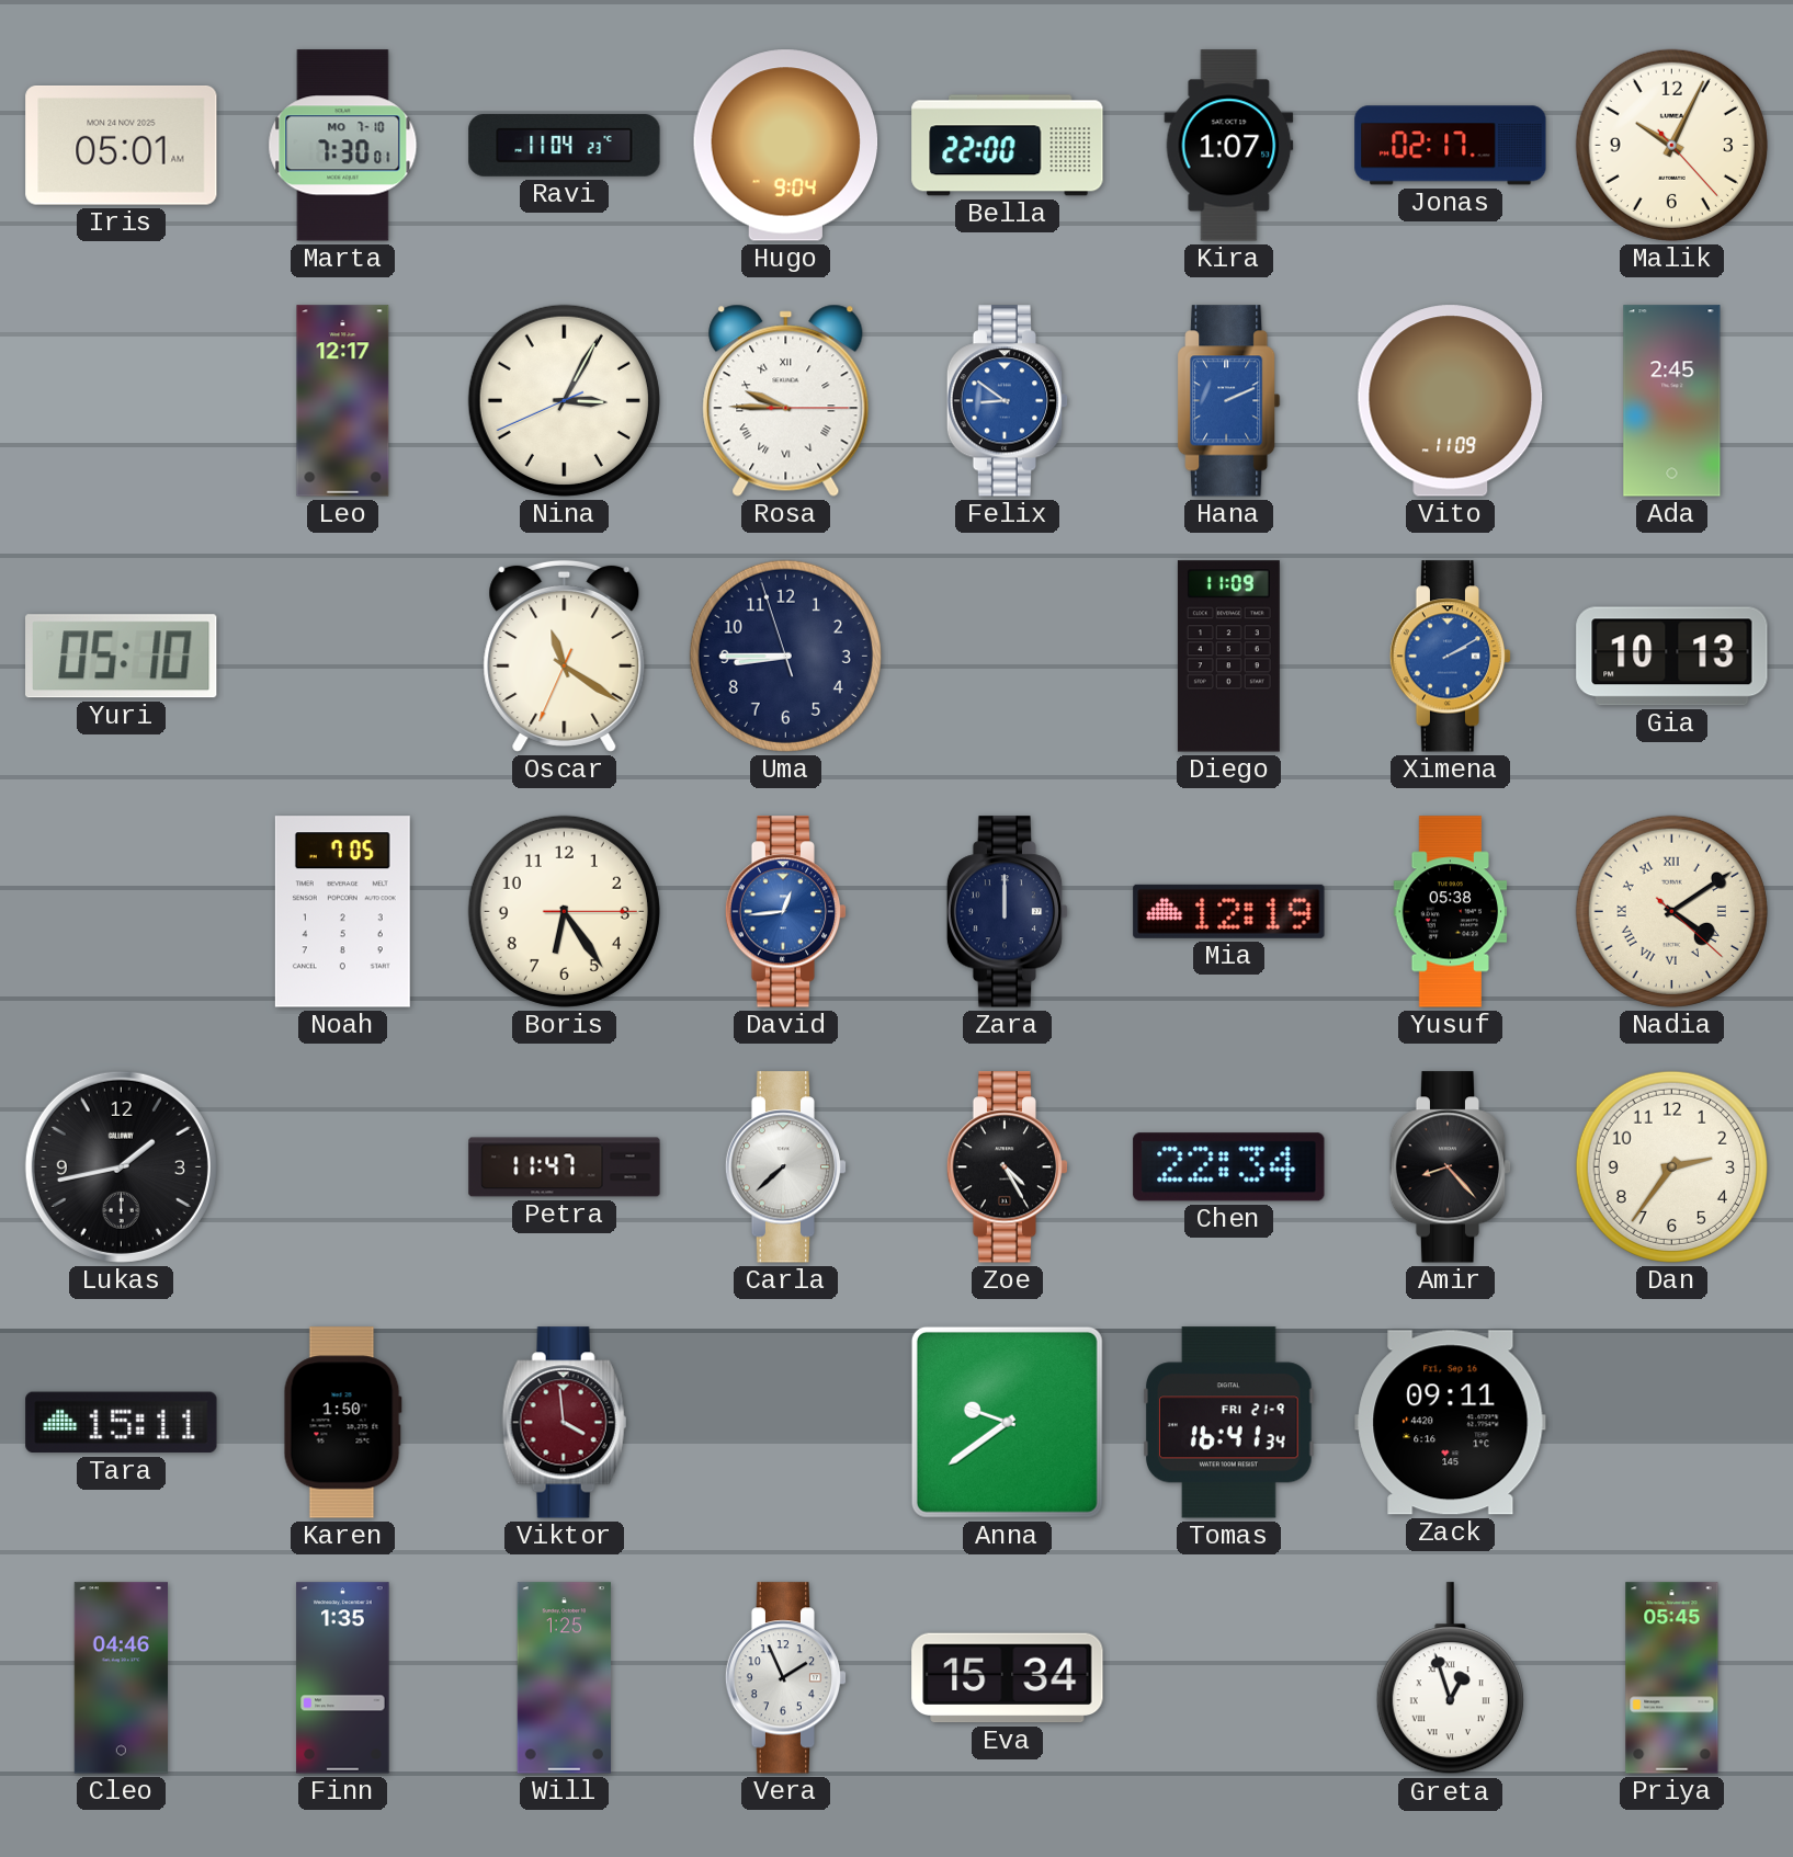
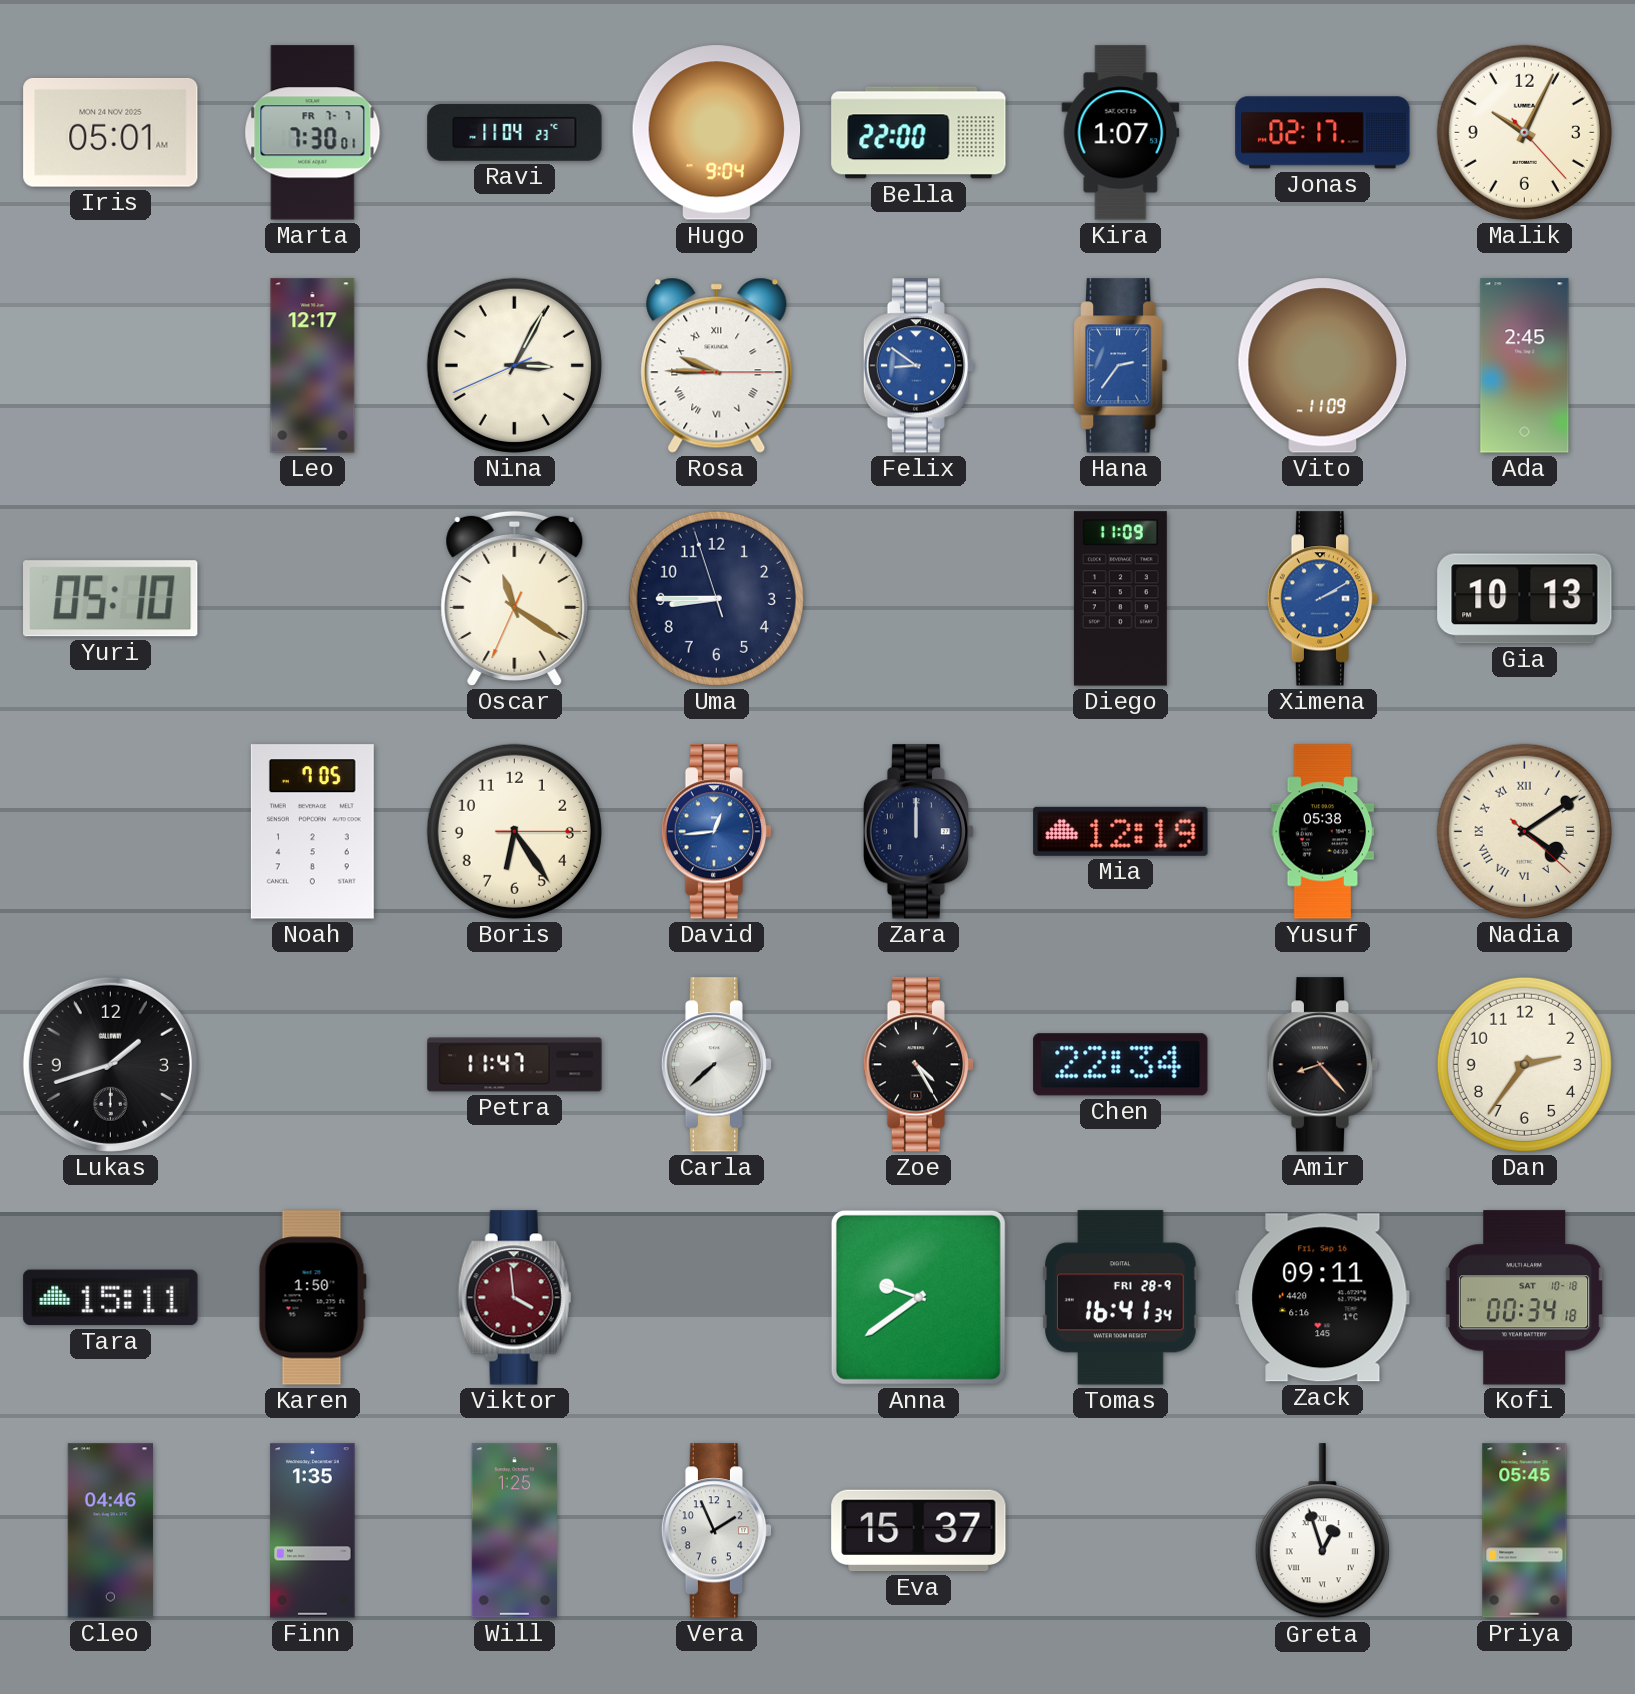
Marta date: MO 7-10 -> FR 7-7 (313, 133)
Hana: 2:11 -> 2:36 (1121, 366)
Lukas: 1:43 -> 1:42 (110, 1064)
Tomas date: FRI 21-9 -> FRI 28-9 (1121, 1298)
Kofi: none -> 00:34 (1525, 1298)
Eva: 15:34 -> 15:37 (919, 1531)
